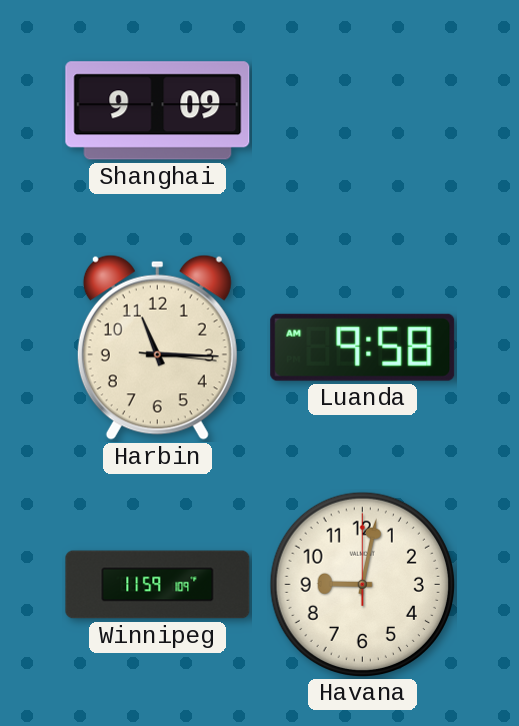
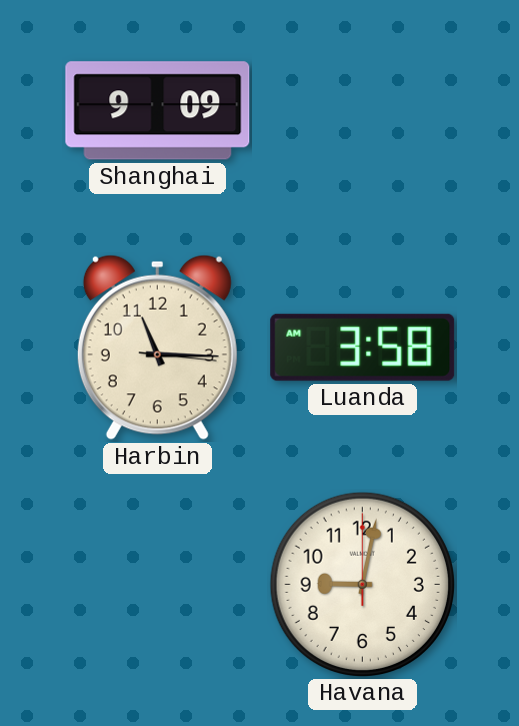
Luanda: 9:58 -> 3:58 (363, 347)
Winnipeg: 11:59 -> none (158, 585)
